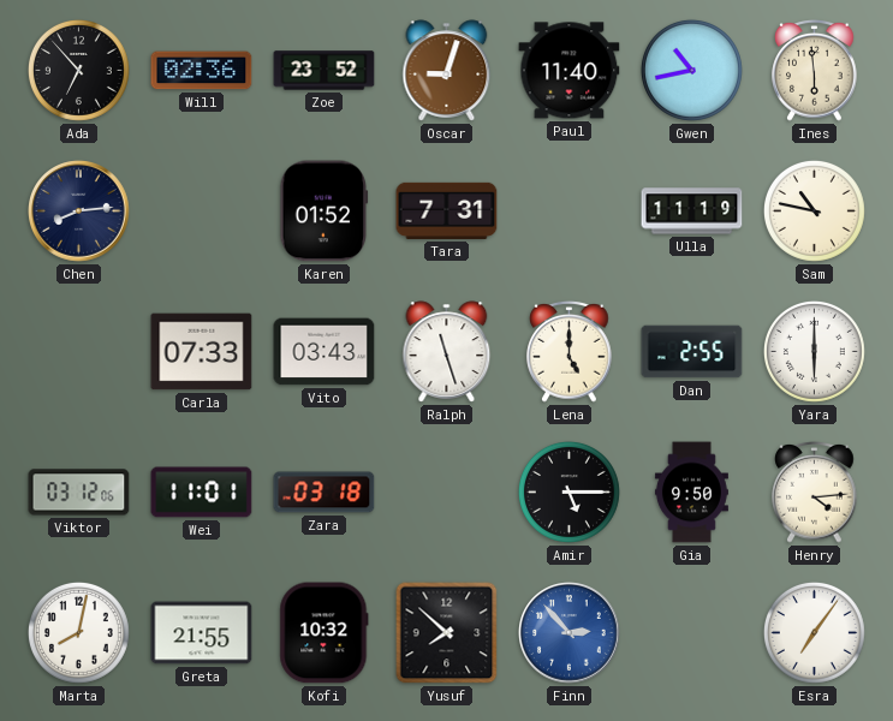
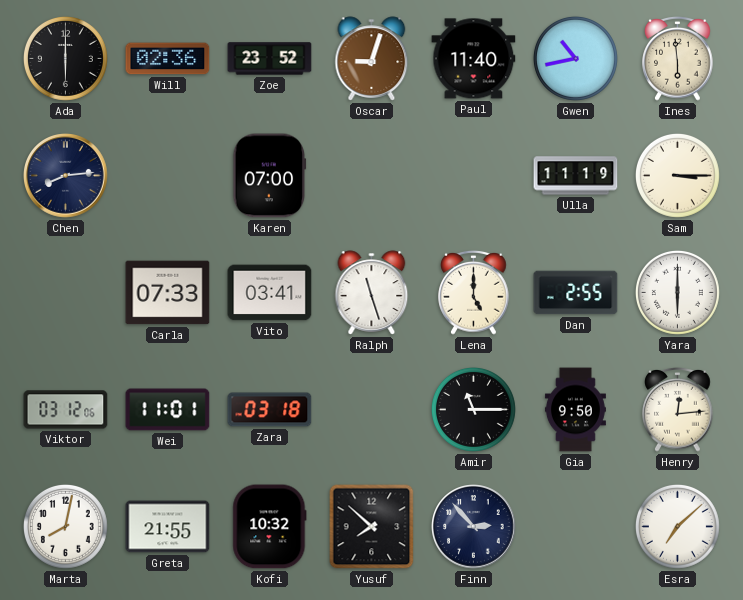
Ada: 6:53 -> 6:00 (65, 58)
Karen: 01:52 -> 07:00 (270, 176)
Tara: 7:31 -> none (447, 210)
Sam: 10:47 -> 3:15 (677, 175)
Vito: 03:43 -> 03:41 (270, 293)
Amir: 5:15 -> 11:15 (473, 409)
Henry: 4:14 -> 12:14 (678, 409)
Finn dial: blue -> navy (474, 527)
Esra: 7:06 -> 7:08 (677, 526)
